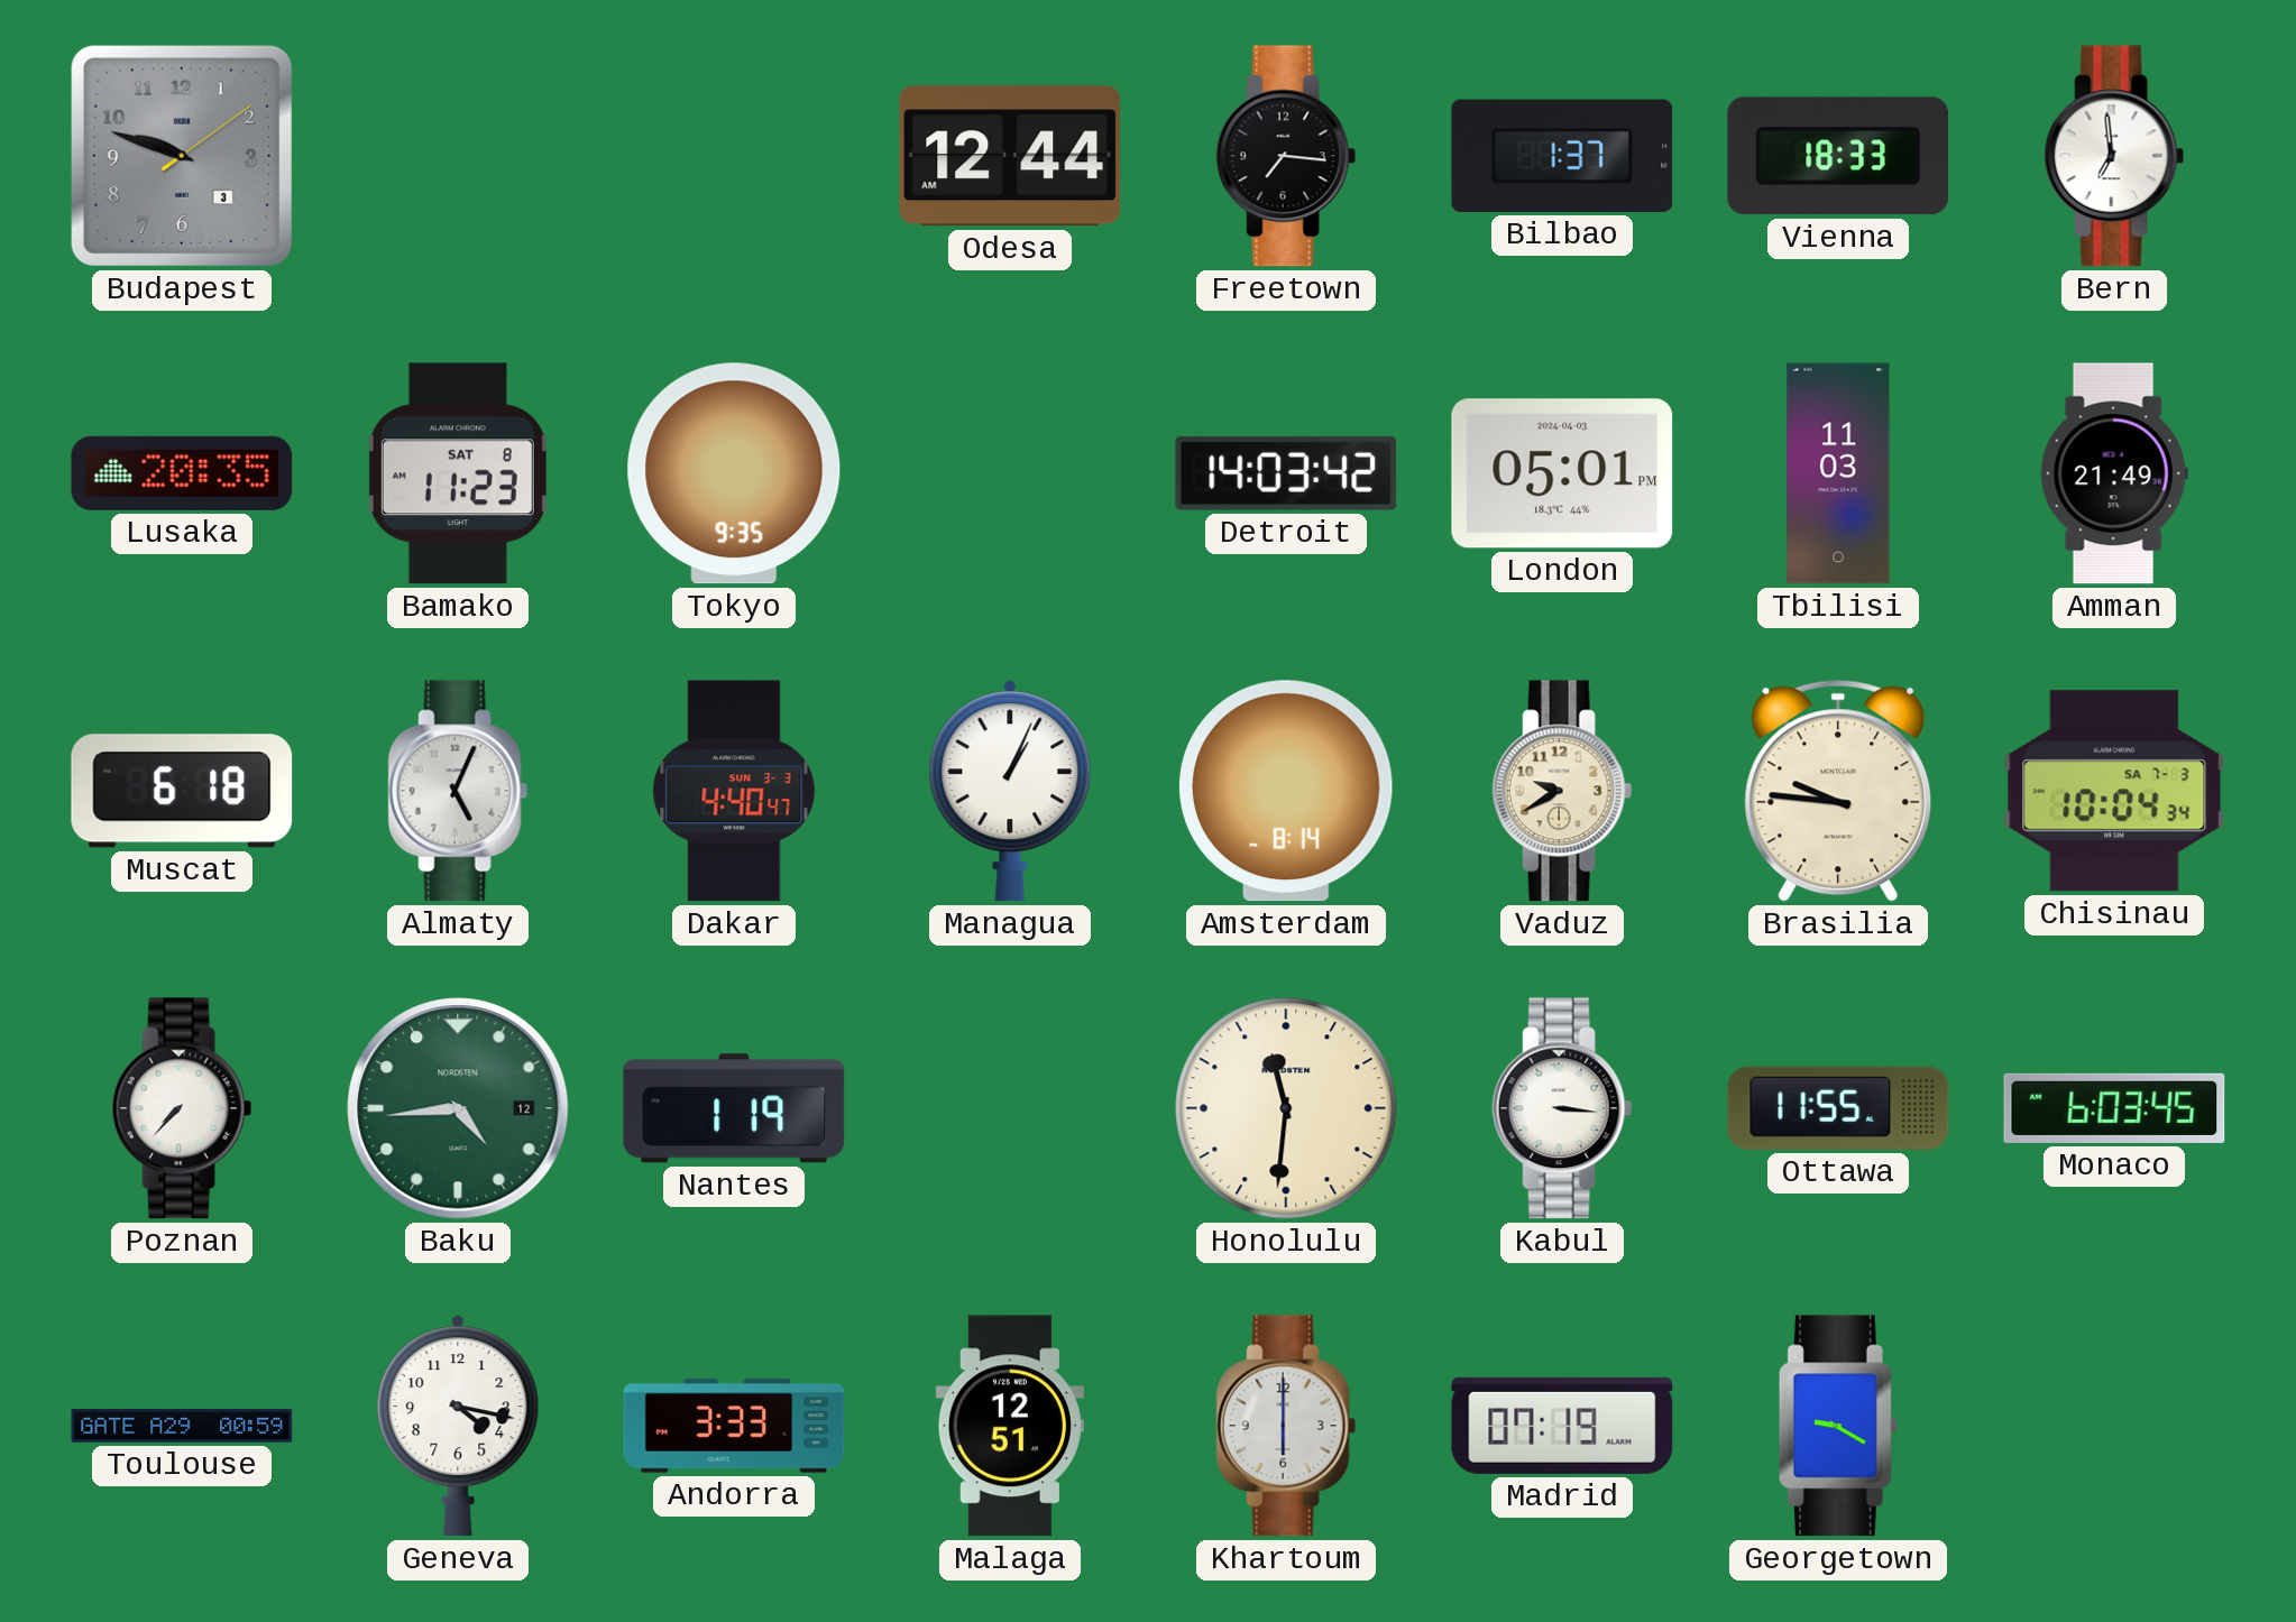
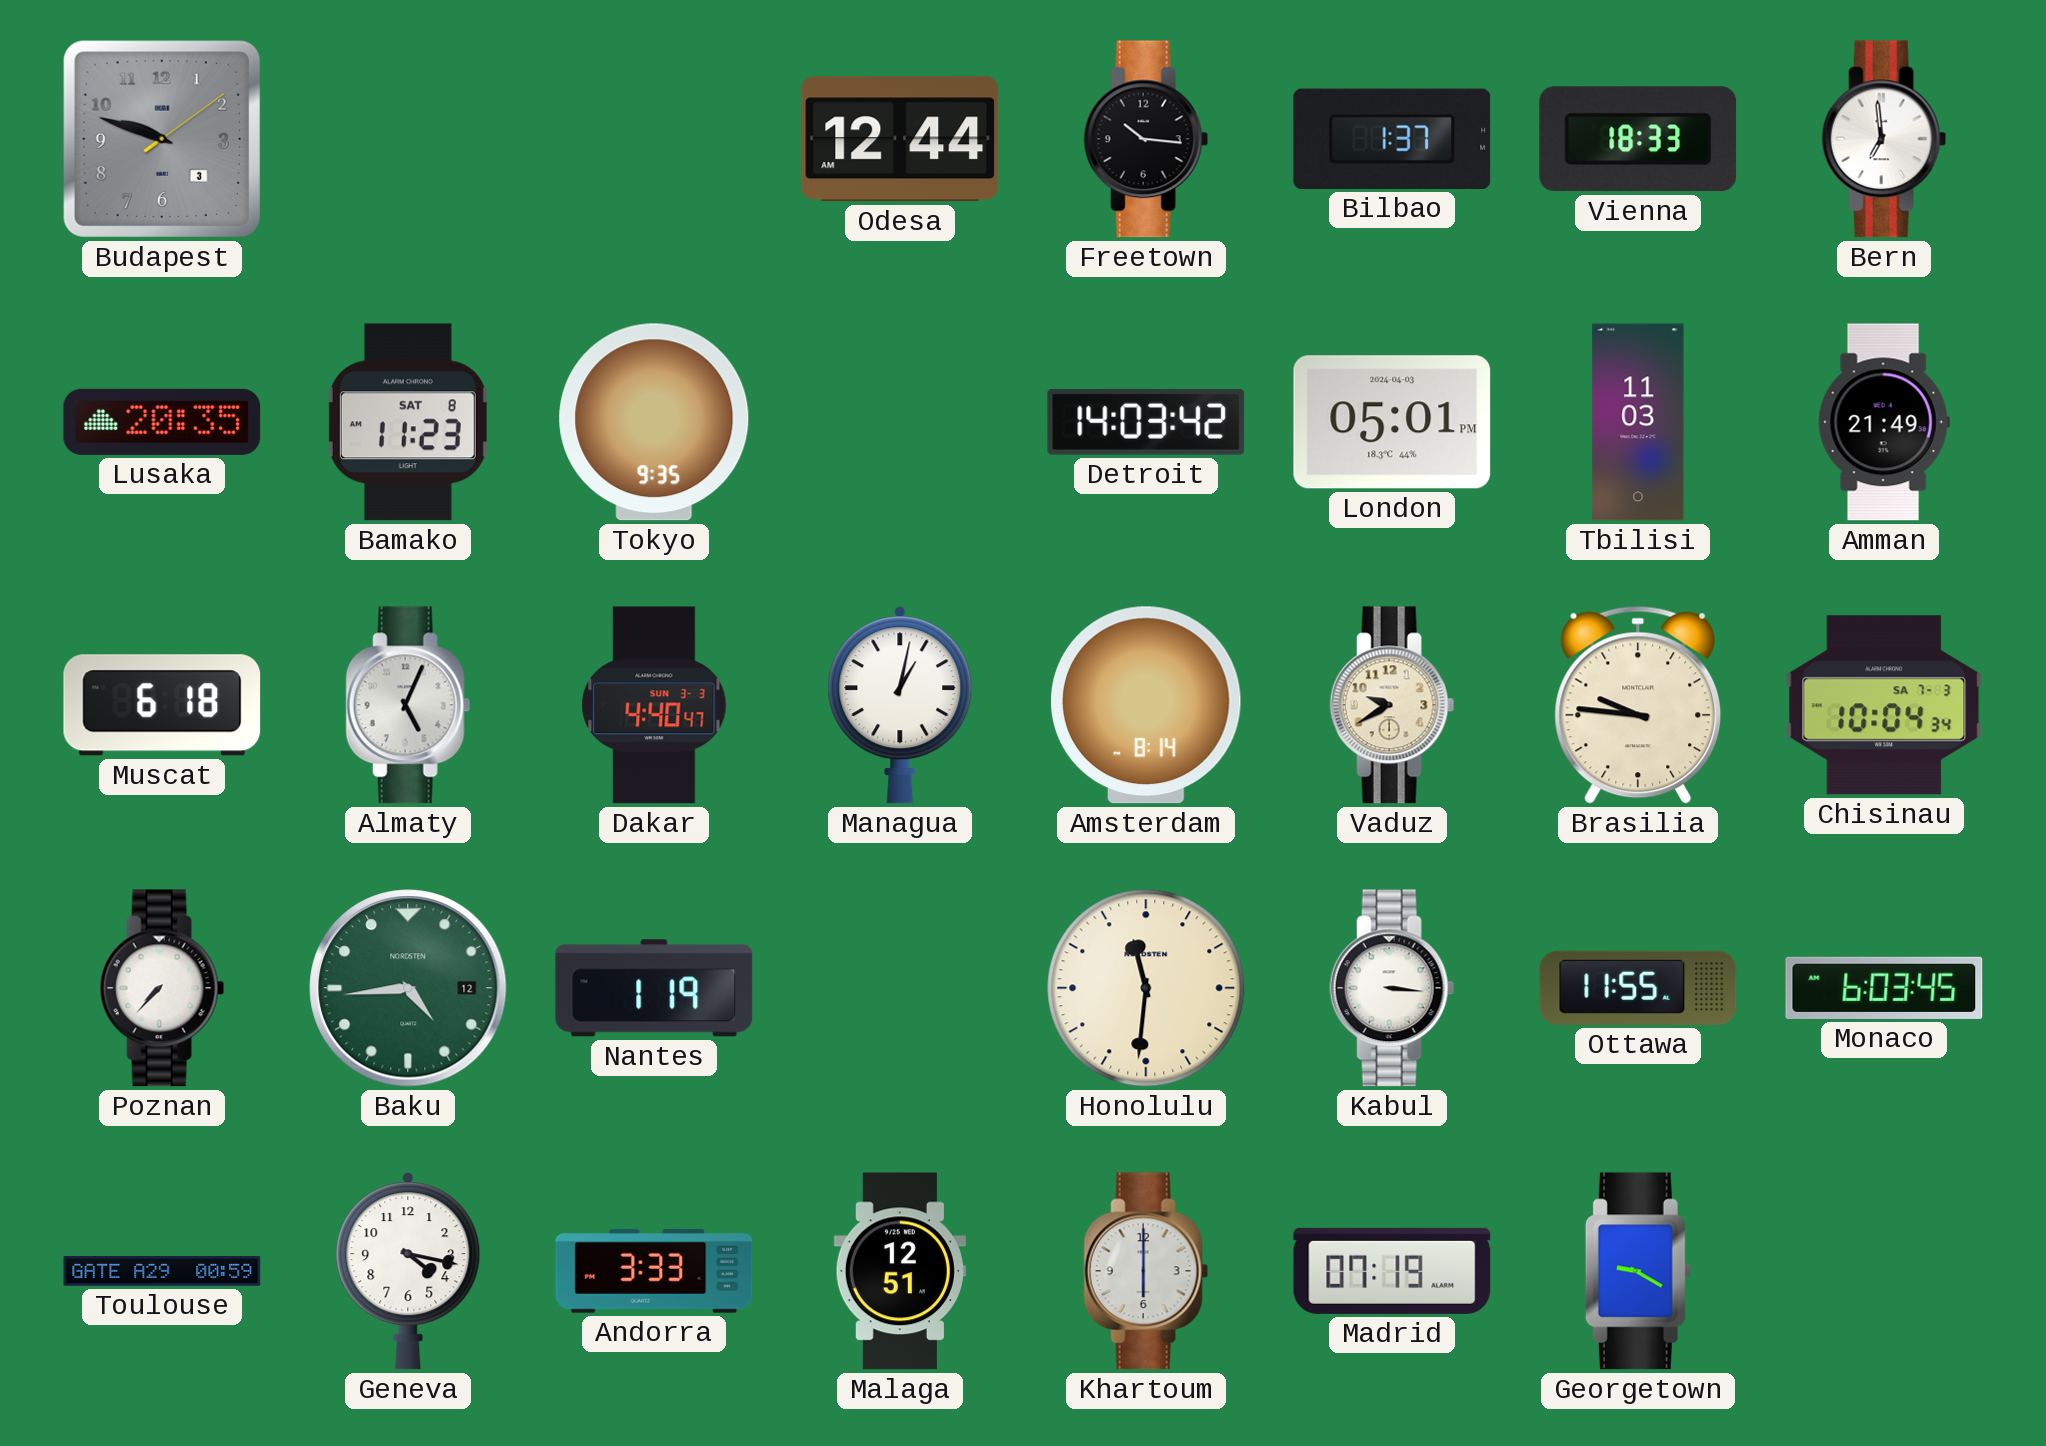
Freetown: 7:16 -> 10:16 (1146, 139)
Managua: 1:04 -> 1:02 (900, 705)
